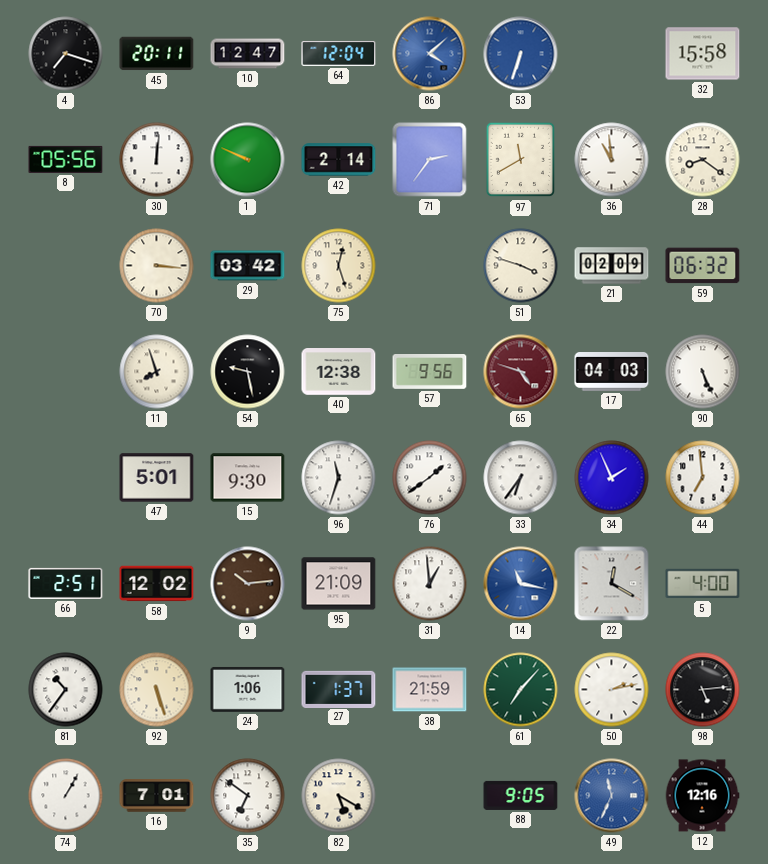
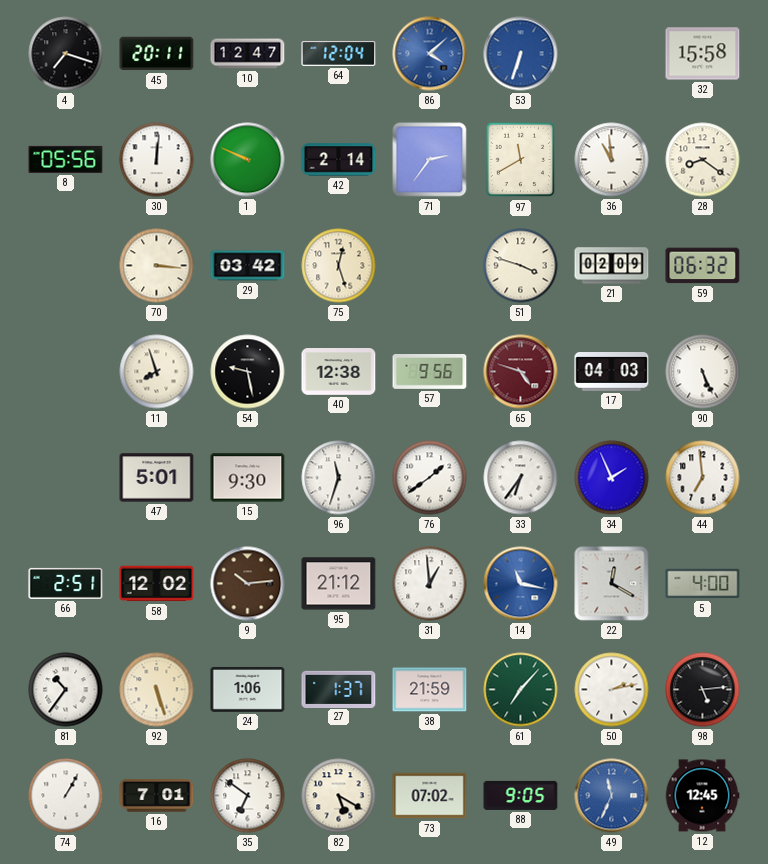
95: 21:09 -> 21:12 (339, 584)
73: none -> 07:02 (430, 796)
12: 12:16 -> 12:45 (702, 796)
